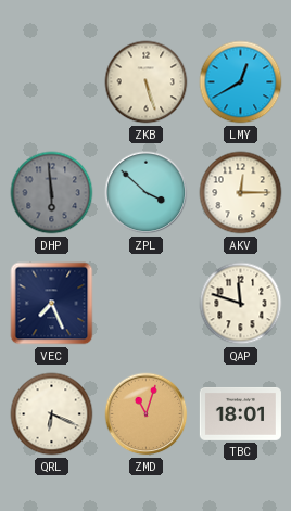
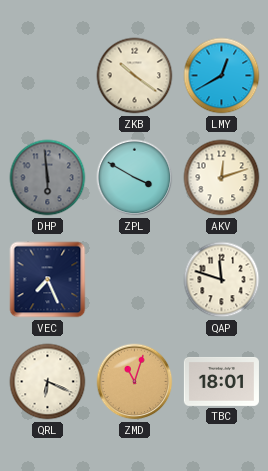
ZKB: 5:27 -> 10:21 (135, 76)
ZPL: 3:52 -> 3:50 (135, 178)
AKV: 12:15 -> 12:12 (222, 178)
